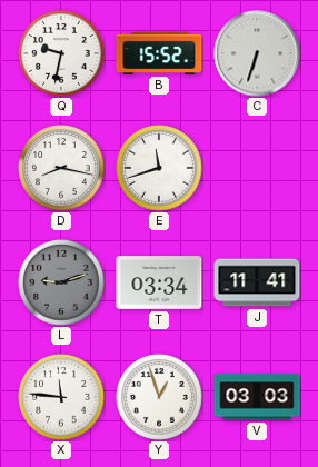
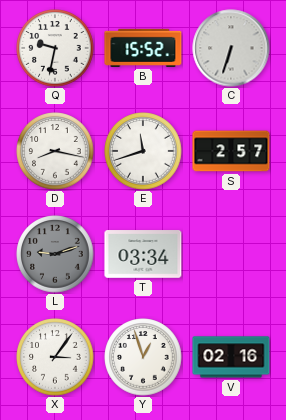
S: none -> 2:57 (231, 151)
J: 11:41 -> none (257, 282)
X: 11:46 -> 3:06 (55, 357)
V: 03:03 -> 02:16 (231, 357)
